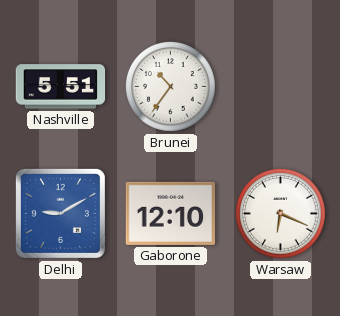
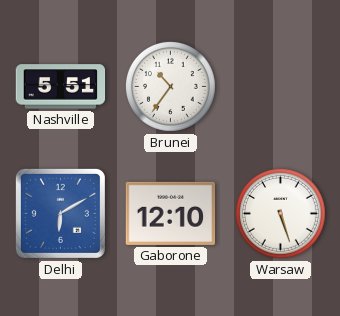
Delhi: 9:10 -> 6:10 (60, 213)
Warsaw: 6:19 -> 5:27 (280, 213)
